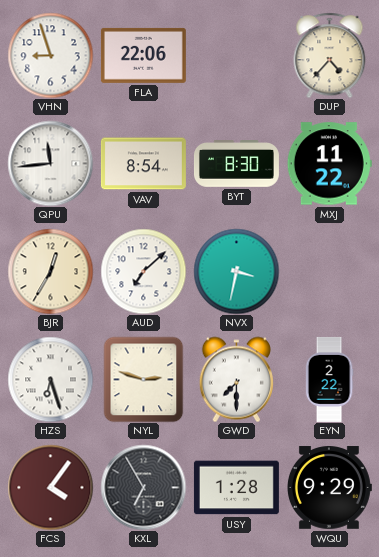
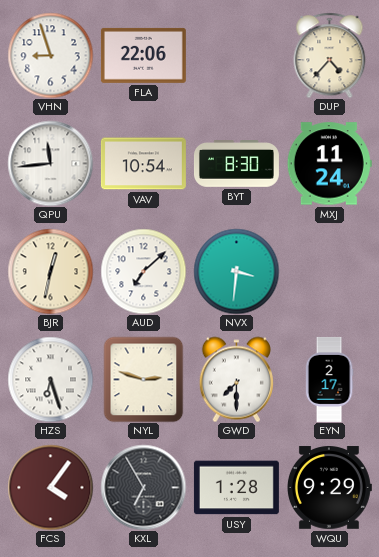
VAV: 8:54 -> 10:54 (143, 164)
MXJ: 11:22 -> 11:24 (329, 164)
BJR: 12:35 -> 12:32 (50, 271)
NVX: 3:32 -> 3:31 (236, 271)
EYN: 2:22 -> 2:17 (329, 379)
